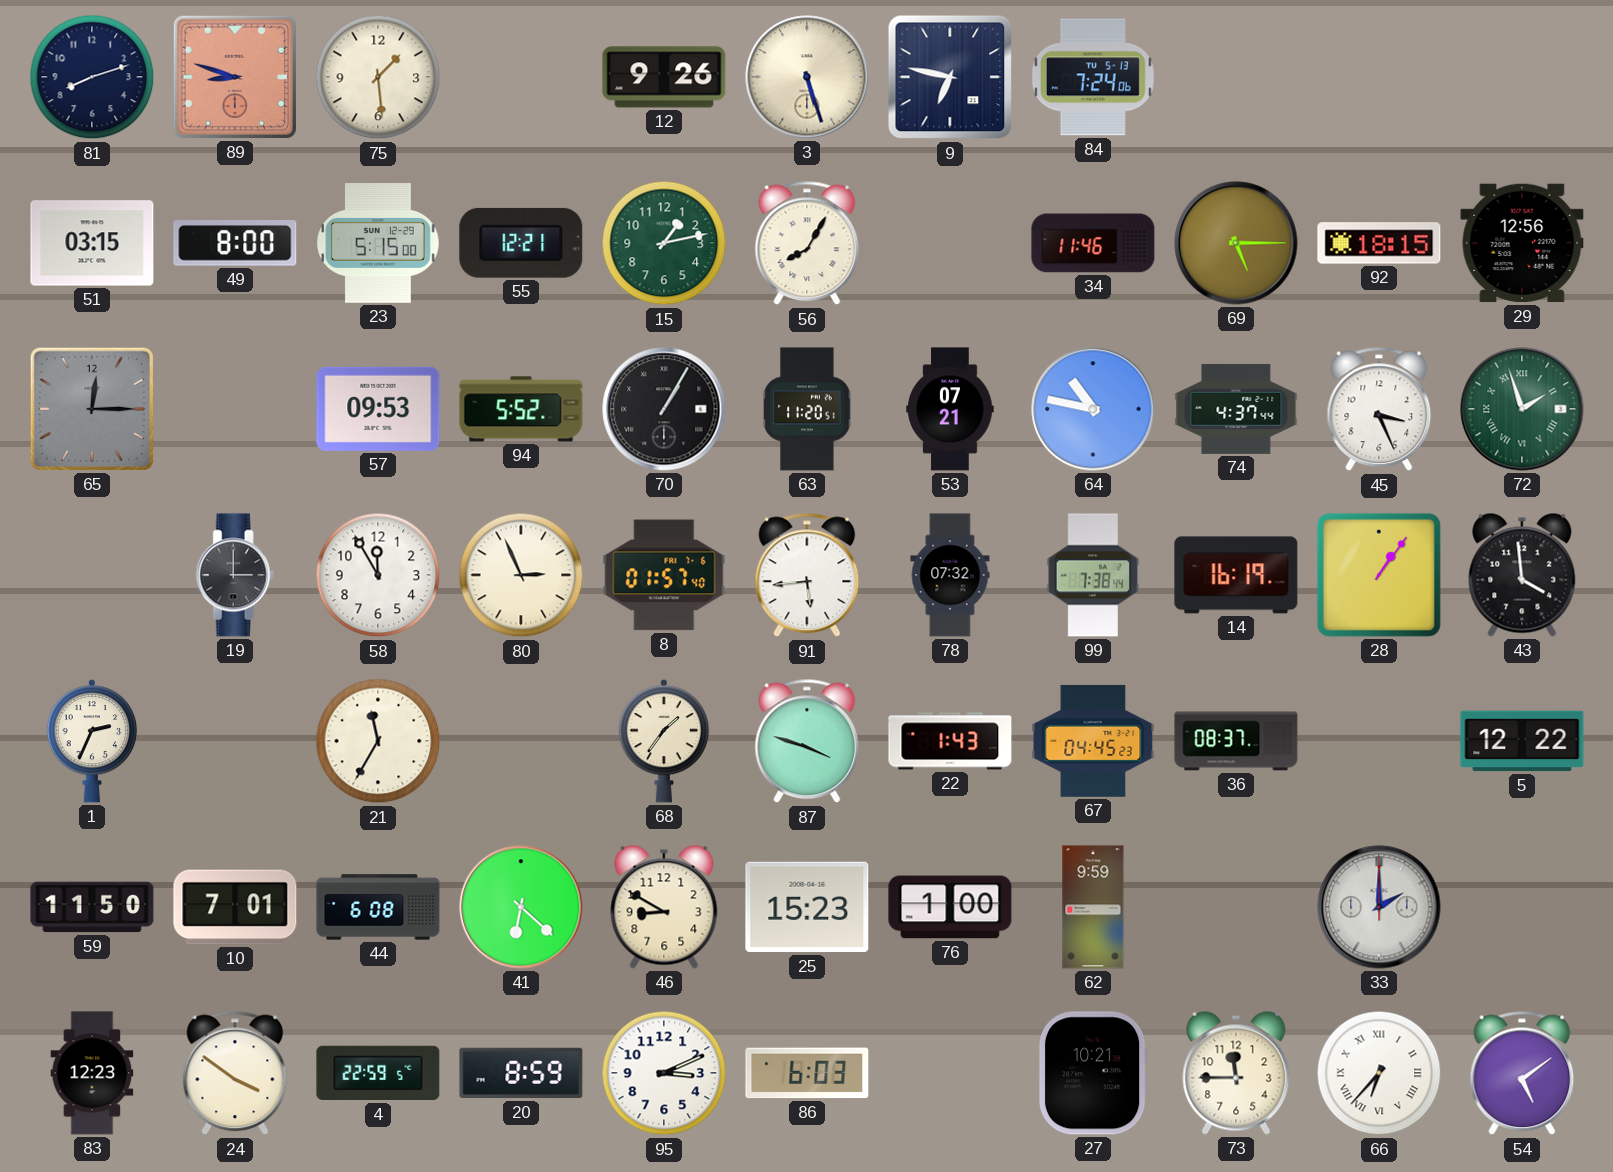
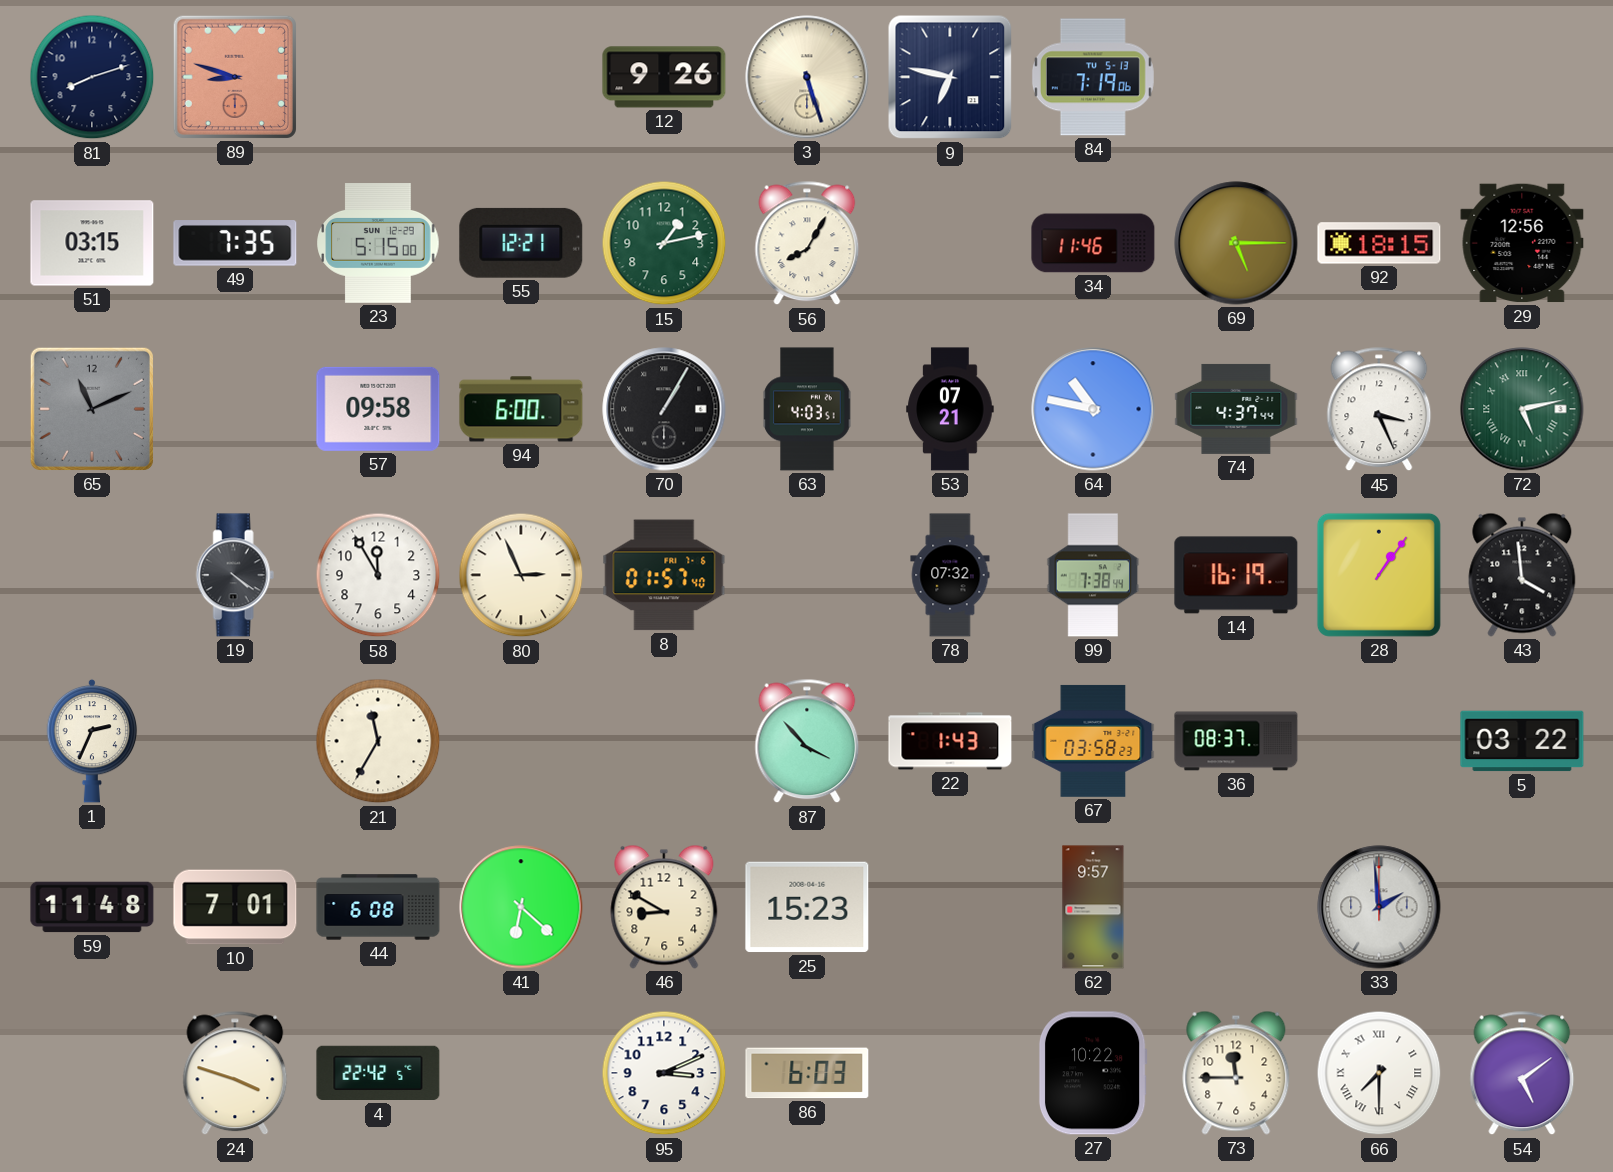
75: 1:29 -> none (378, 77)
84: 7:24 -> 7:19 (1093, 77)
49: 8:00 -> 7:35 (235, 243)
65: 12:15 -> 11:11 (92, 409)
57: 09:53 -> 09:58 (378, 409)
94: 5:52 -> 6:00 (521, 409)
63: 11:20 -> 4:03 (807, 409)
72: 1:57 -> 5:13 (1522, 409)
19: 3:00 -> 4:21 (235, 575)
91: 5:44 -> none (807, 575)
68: 1:36 -> none (664, 741)
87: 3:48 -> 3:53 (807, 741)
67: 04:45 -> 03:58 (1093, 741)
5: 12:22 -> 03:22 (1522, 741)
59: 11:50 -> 11:48 (92, 907)
76: 1:00 -> none (950, 907)
62: 9:59 -> 9:57 (1093, 907)
33: 2:00 -> 1:59 (1379, 907)
83: 12:23 -> none (92, 1073)
24: 3:51 -> 3:48 (235, 1073)
4: 22:59 -> 22:42 (378, 1073)
20: 8:59 -> none (521, 1073)
27: 10:21 -> 10:22 (1093, 1073)
66: 6:37 -> 7:30 (1379, 1073)
